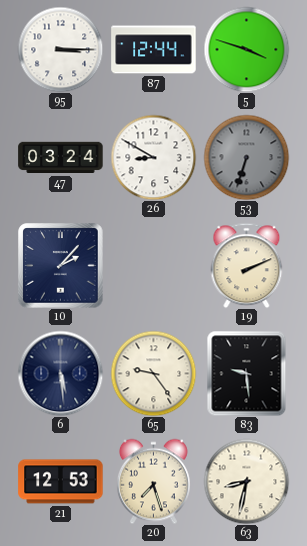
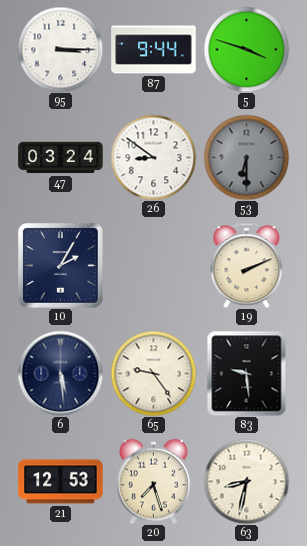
87: 12:44 -> 9:44 (154, 50)
26: 8:50 -> 8:51 (153, 157)
53: 6:33 -> 6:30 (246, 157)
10: 2:07 -> 2:05 (61, 266)
